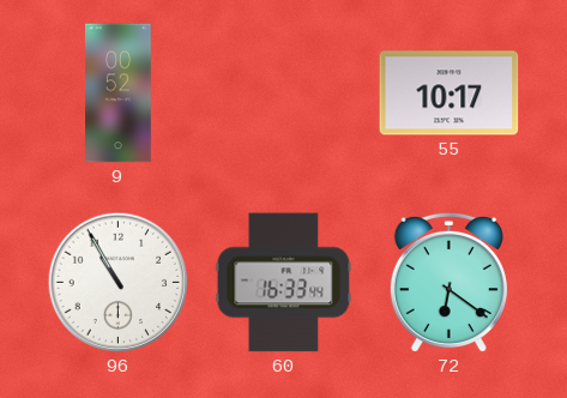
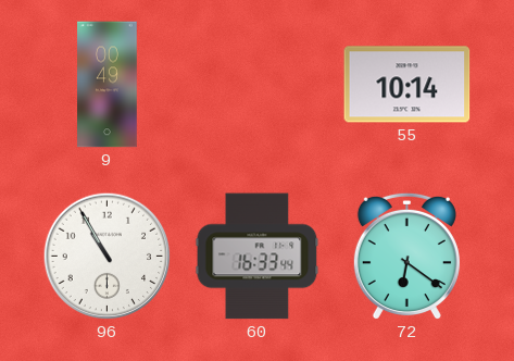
9: 00:52 -> 00:49 (108, 85)
55: 10:17 -> 10:14 (408, 85)
